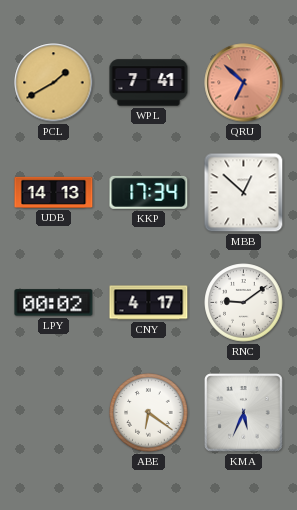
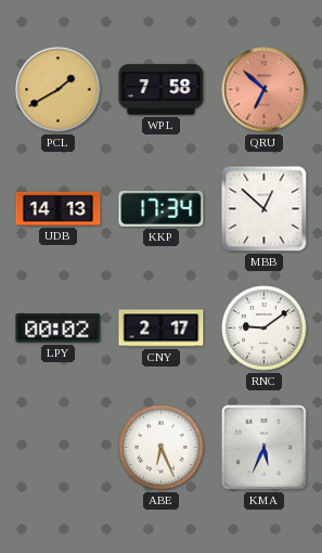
WPL: 7:41 -> 7:58 (162, 90)
CNY: 4:17 -> 2:17 (162, 329)
ABE: 6:21 -> 6:26 (162, 448)
